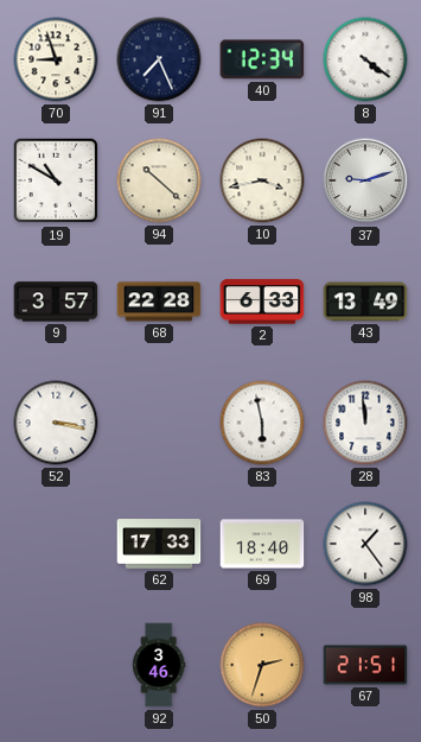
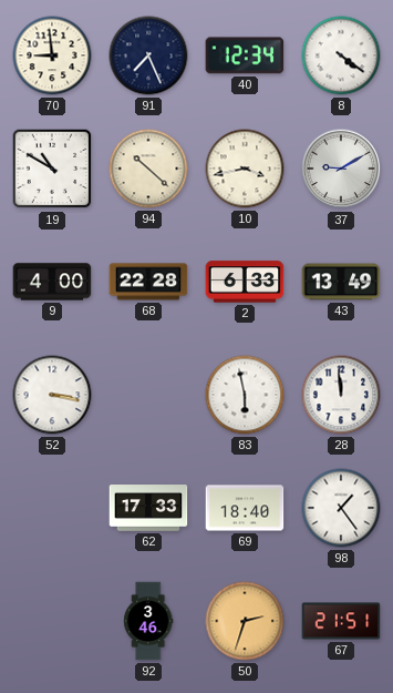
70: 8:57 -> 8:59 (52, 55)
37: 9:12 -> 9:10 (341, 169)
9: 3:57 -> 4:00 (52, 282)
